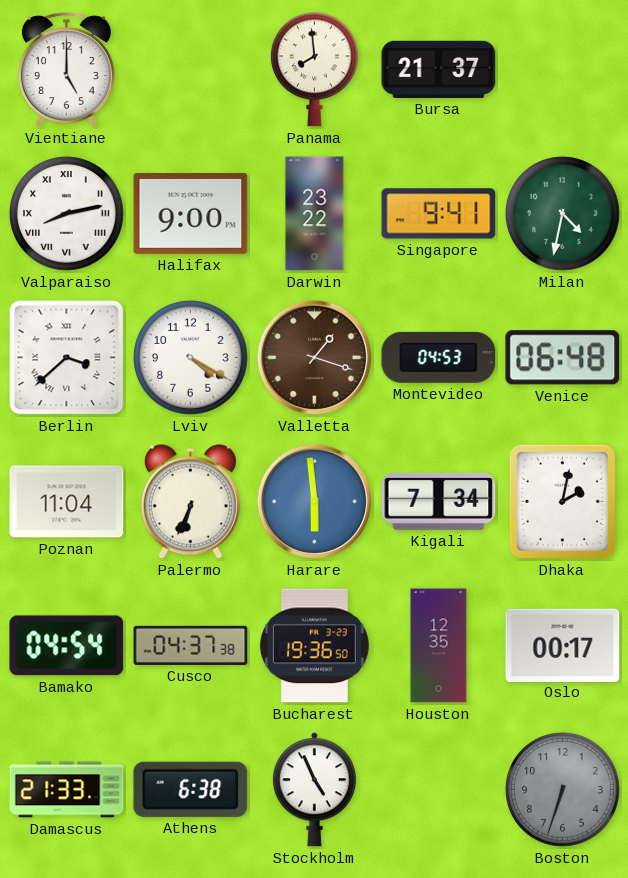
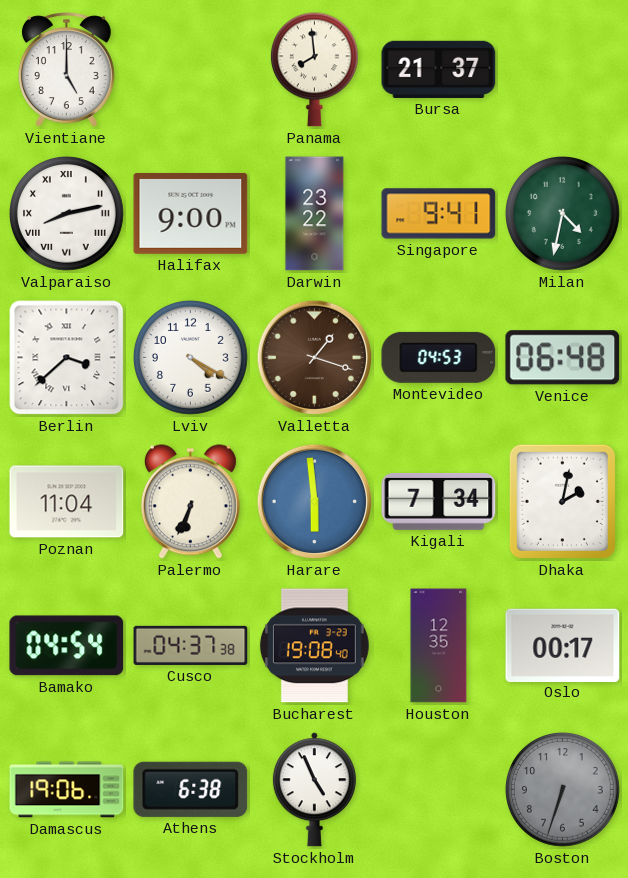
Bucharest: 19:36 -> 19:08 (314, 646)
Damascus: 21:33 -> 19:06 (67, 790)
